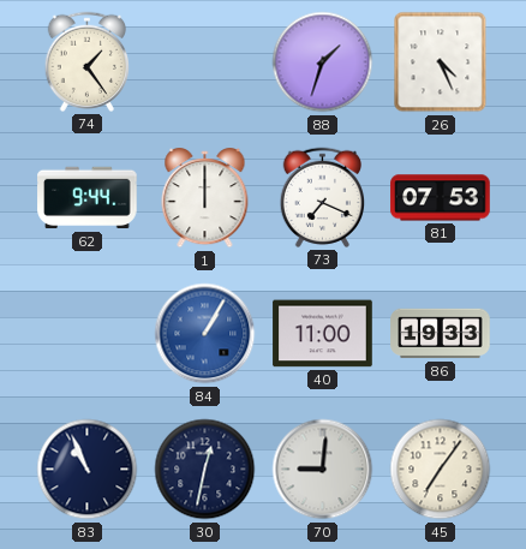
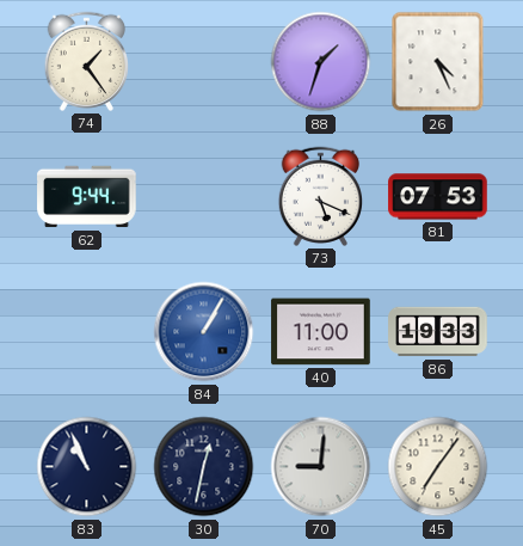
1: 12:00 -> none (205, 199)
73: 7:19 -> 5:19 (321, 196)
